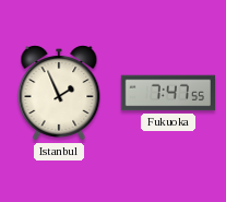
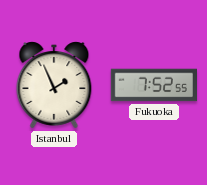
Fukuoka: 7:47 -> 7:52 (153, 85)
